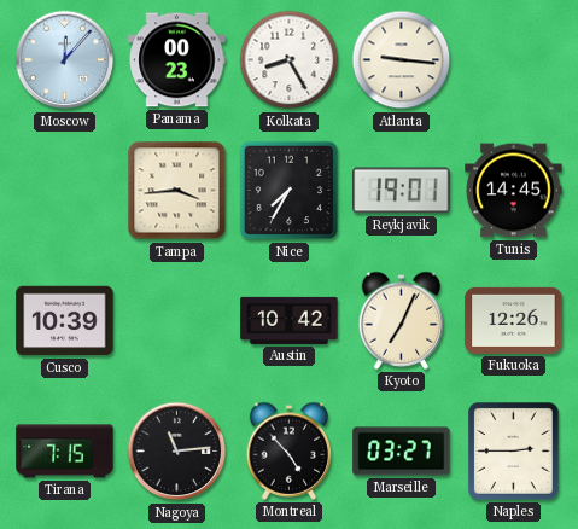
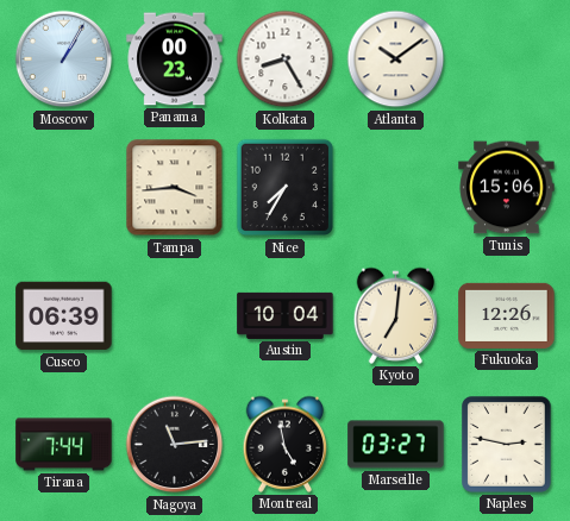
Moscow: 12:07 -> 1:05 (64, 59)
Atlanta: 9:16 -> 10:09 (396, 59)
Reykjavik: 19:01 -> none (402, 191)
Tunis: 14:45 -> 15:06 (507, 188)
Cusco: 10:39 -> 06:39 (64, 316)
Austin: 10:42 -> 10:04 (286, 315)
Kyoto: 7:04 -> 7:01 (396, 315)
Tirana: 7:15 -> 7:44 (64, 445)
Montreal: 4:53 -> 4:58 (286, 444)
Naples: 2:45 -> 2:47 (507, 445)
